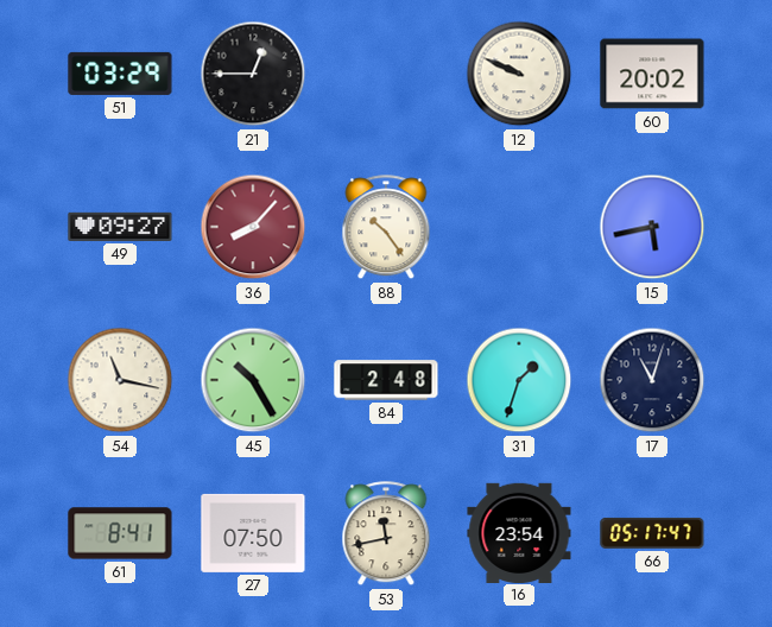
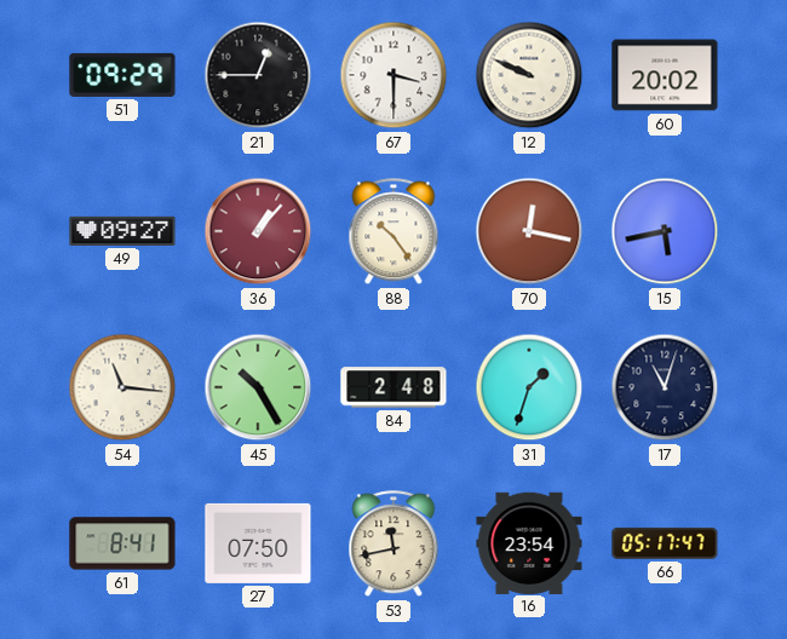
51: 03:29 -> 09:29 (122, 75)
67: none -> 3:30 (393, 75)
36: 8:07 -> 1:07 (258, 231)
70: none -> 12:17 (529, 231)
54: 11:17 -> 11:16 (122, 387)
